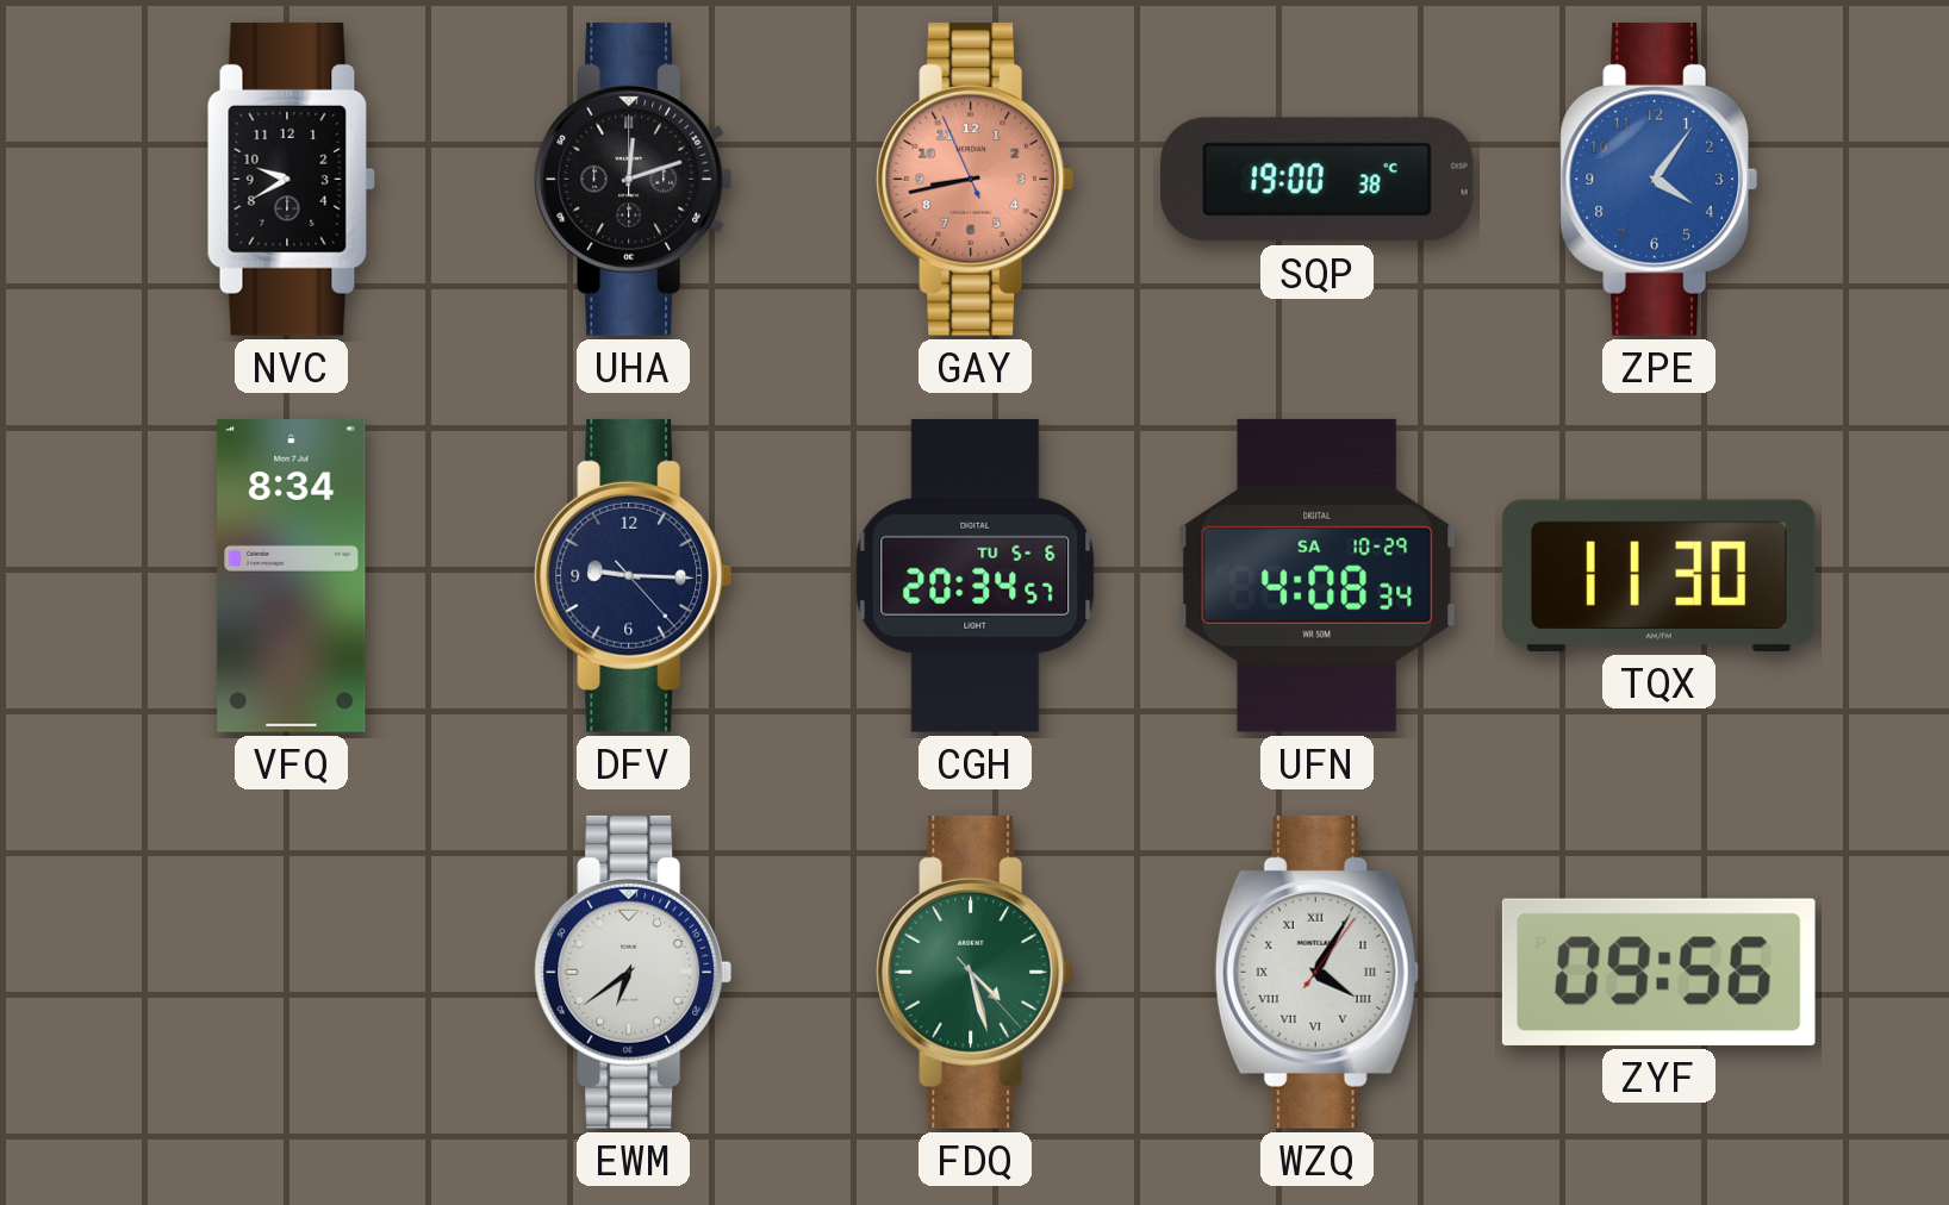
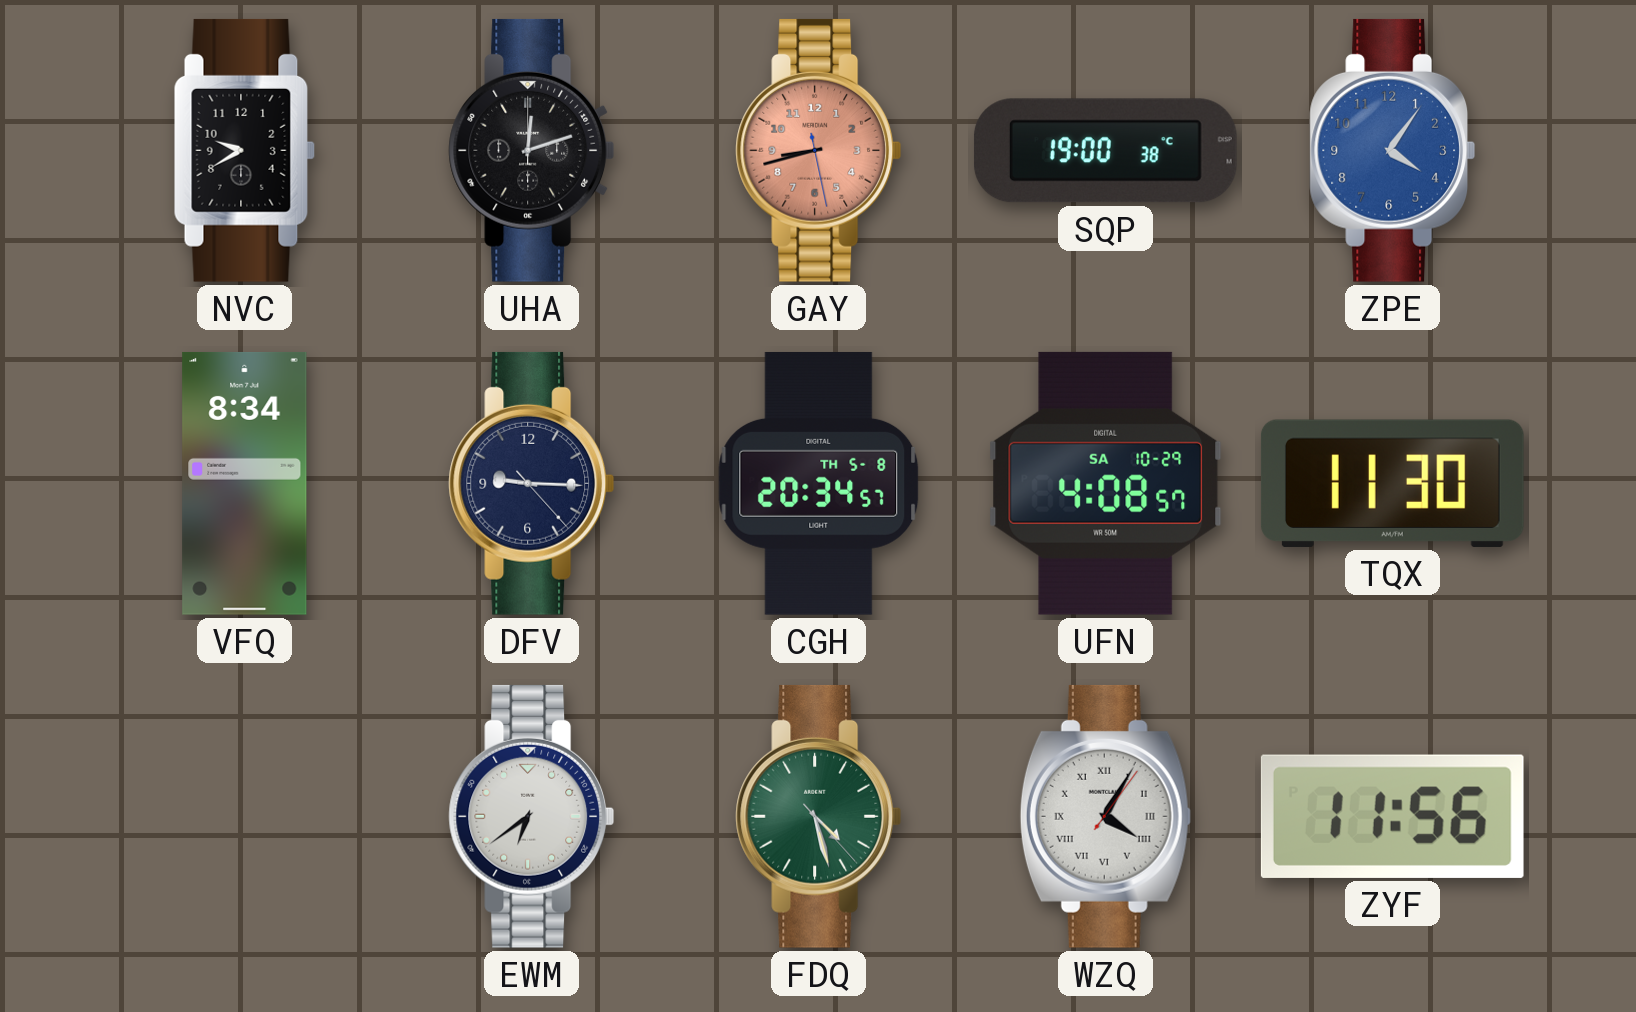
GAY: 8:42:56 -> 8:42:28 (819, 150)
CGH date: TU 5-6 -> TH 5-8 (819, 483)
UFN: 4:08:34 -> 4:08:57 (1106, 483)
ZYF: 09:56 -> 11:56 (1392, 816)
